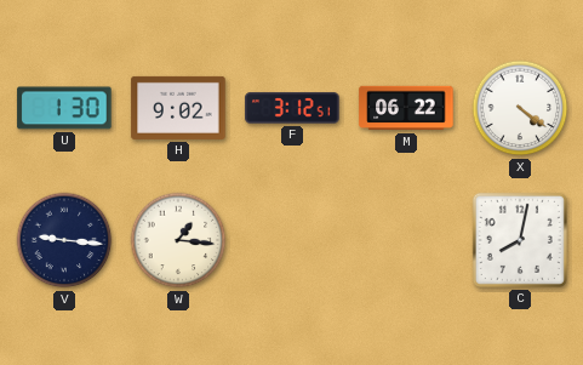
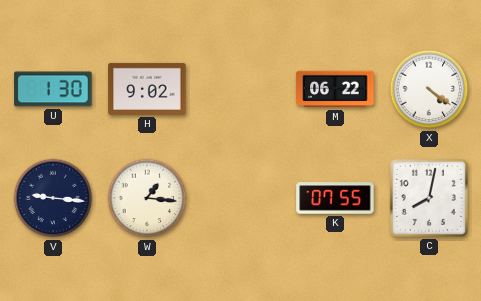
F: 3:12 -> none (292, 108)
K: none -> 07:55 (335, 198)
